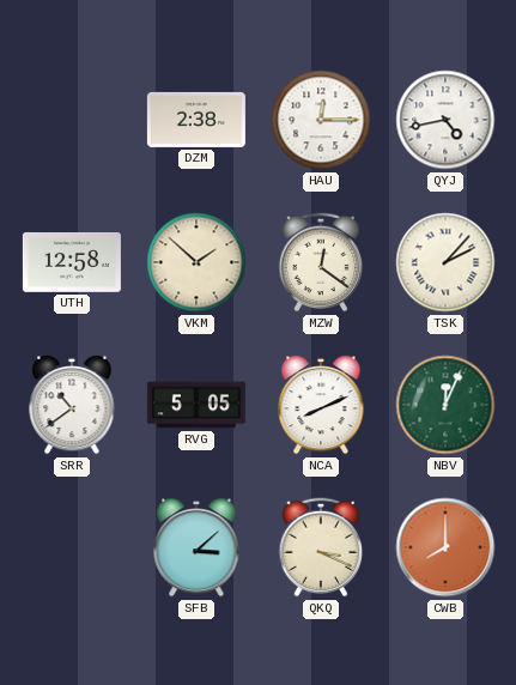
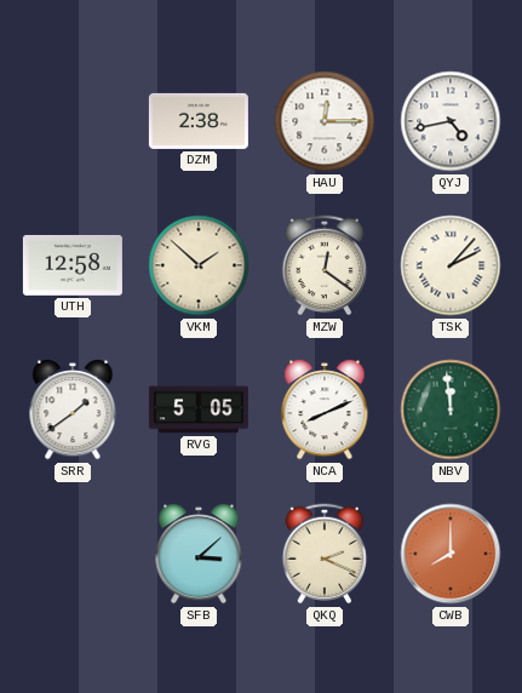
SRR: 10:39 -> 1:39 (73, 411)
NBV: 12:04 -> 11:59 (451, 409)
QKQ: 3:19 -> 2:19 (325, 554)
